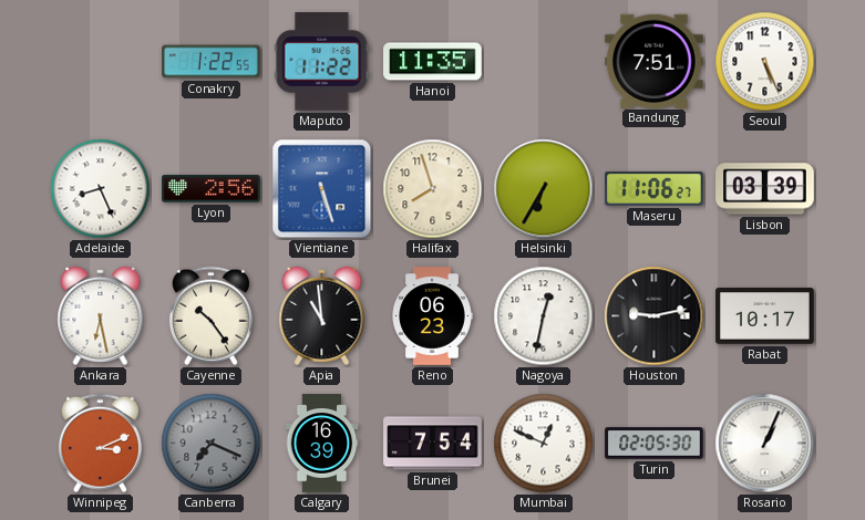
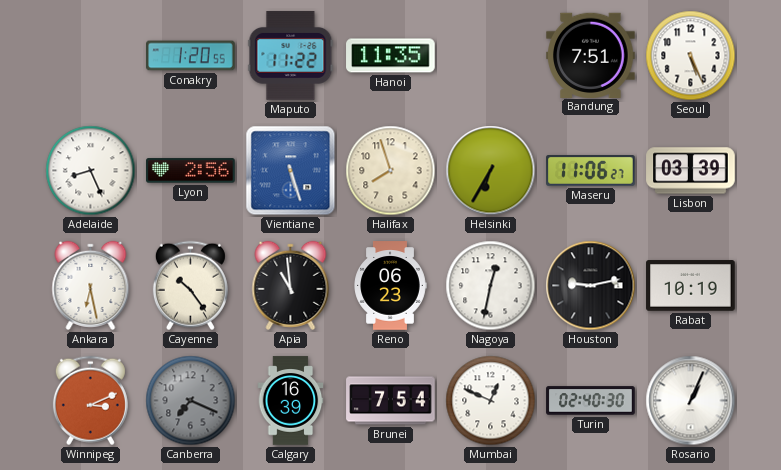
Conakry: 1:22 -> 1:20 (191, 56)
Rabat: 10:17 -> 10:19 (691, 286)
Turin: 02:05 -> 02:40 (591, 401)
